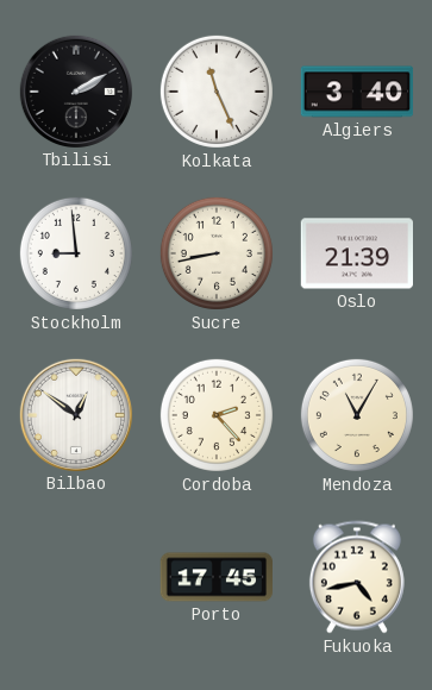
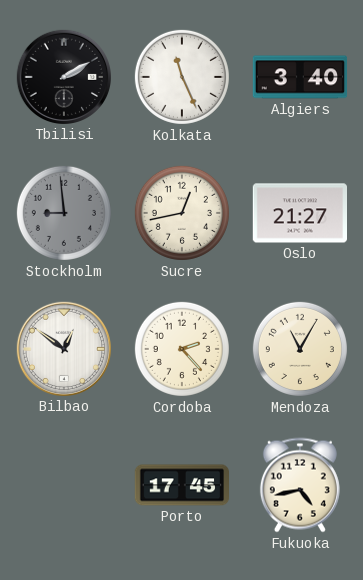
Stockholm dial: white -> grey (64, 213)
Sucre: 8:43 -> 12:43 (182, 213)
Oslo: 21:39 -> 21:27 (299, 213)
